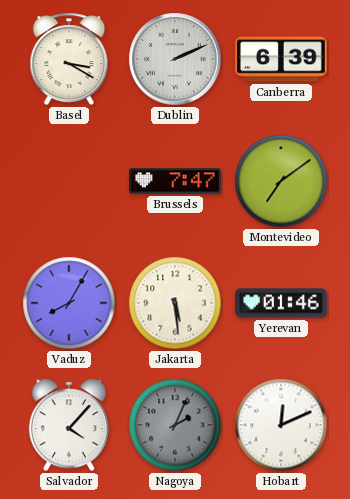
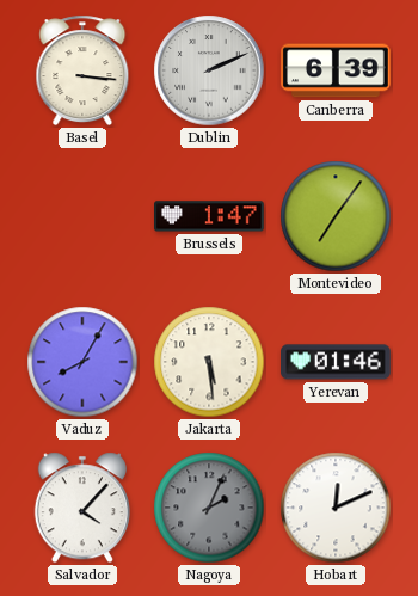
Basel: 3:20 -> 3:16 (82, 70)
Brussels: 7:47 -> 1:47 (210, 216)
Montevideo: 7:09 -> 7:06 (336, 216)
